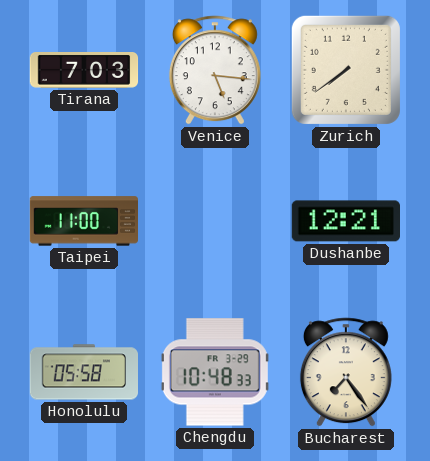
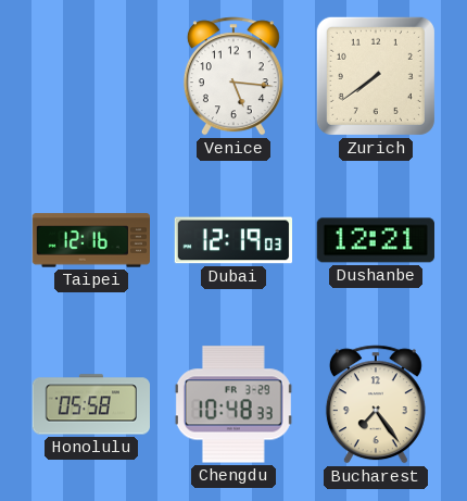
Tirana: 7:03 -> none (84, 71)
Taipei: 11:00 -> 12:16 (91, 240)
Dubai: none -> 12:19 (232, 240)
